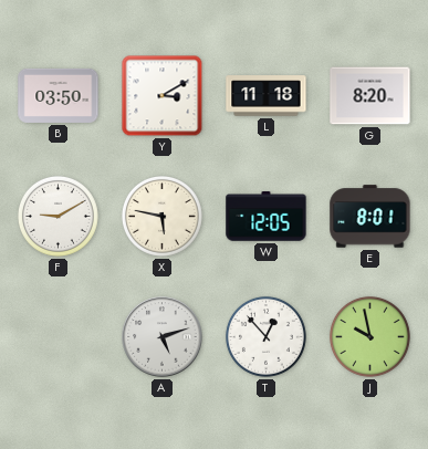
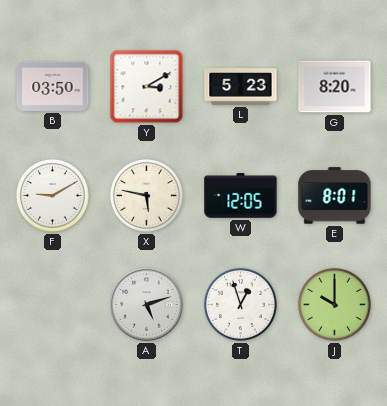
L: 11:18 -> 5:23 (241, 87)
T: 12:53 -> 12:57 (240, 304)
J: 9:58 -> 10:00 (334, 304)
